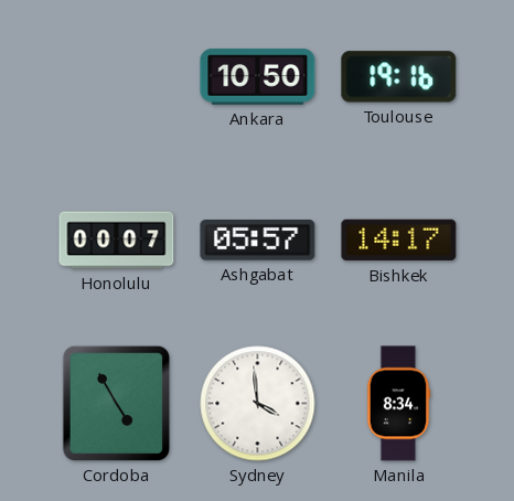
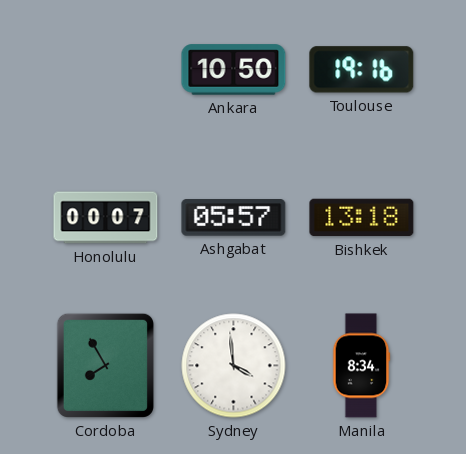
Bishkek: 14:17 -> 13:18 (362, 218)
Cordoba: 4:55 -> 7:55 (105, 365)
